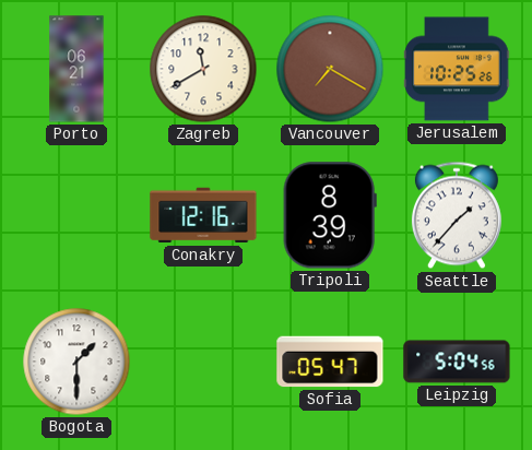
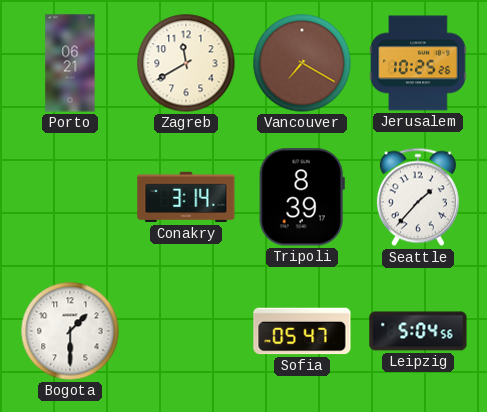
Conakry: 12:16 -> 3:14 (186, 197)
